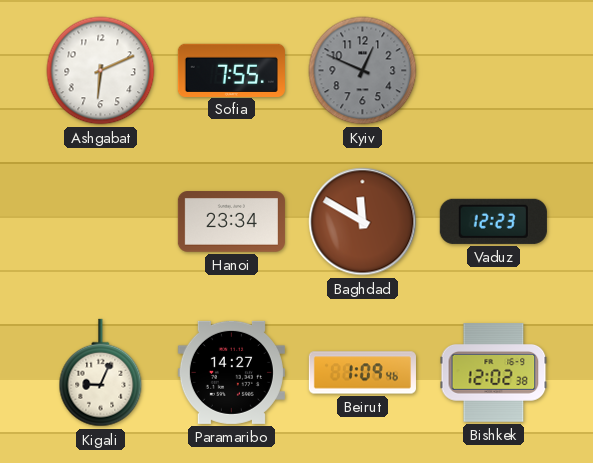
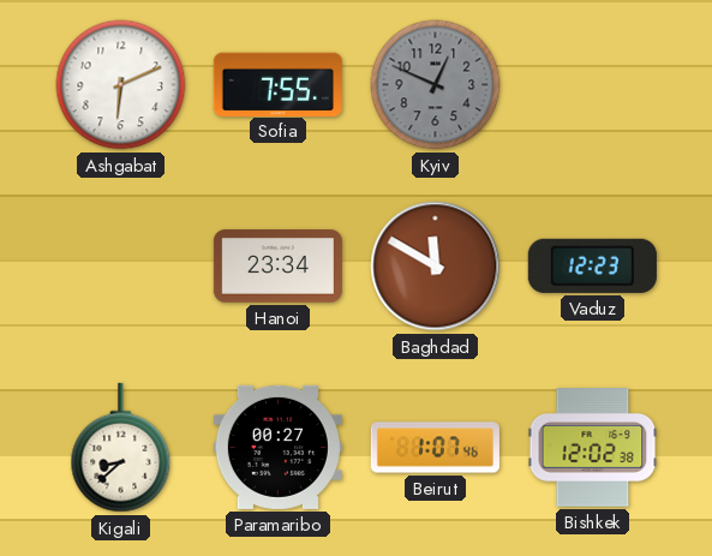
Kigali: 9:04 -> 8:38 (121, 448)
Paramaribo: 14:27 -> 00:27 (277, 447)
Beirut: 1:09 -> 1:07 (435, 448)
